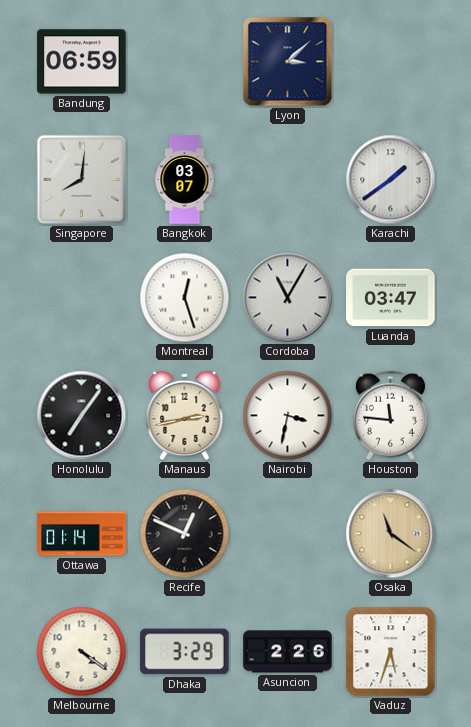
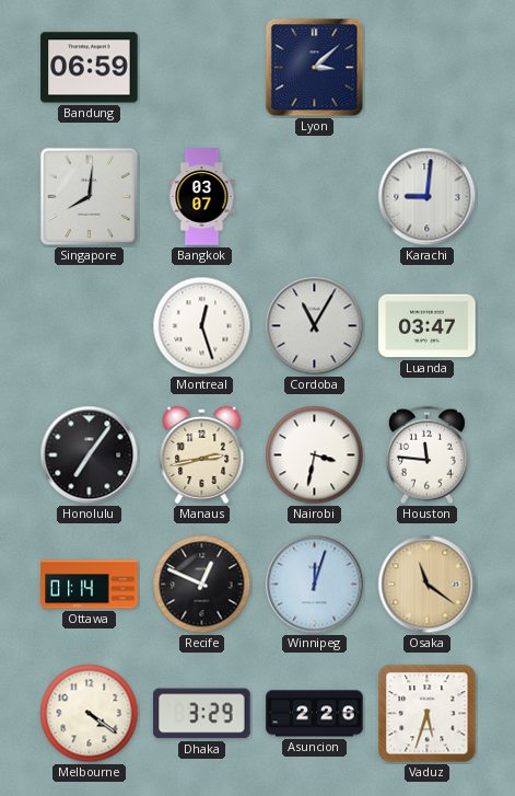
Karachi: 1:39 -> 9:01 (428, 197)
Winnipeg: none -> 12:03 (315, 585)
